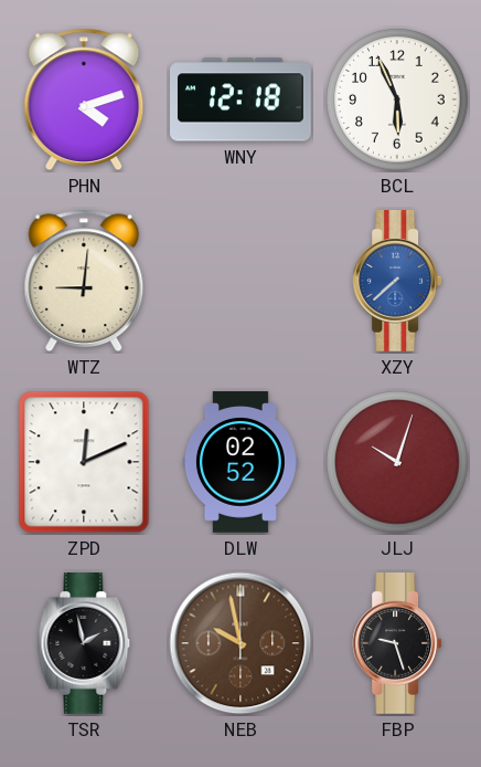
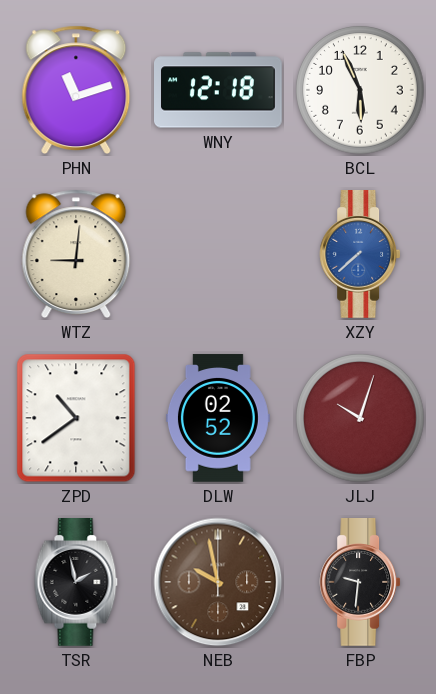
PHN: 4:12 -> 11:12 (76, 90)
ZPD: 12:11 -> 10:39 (76, 418)
FBP: 9:27 -> 9:31 (360, 583)
